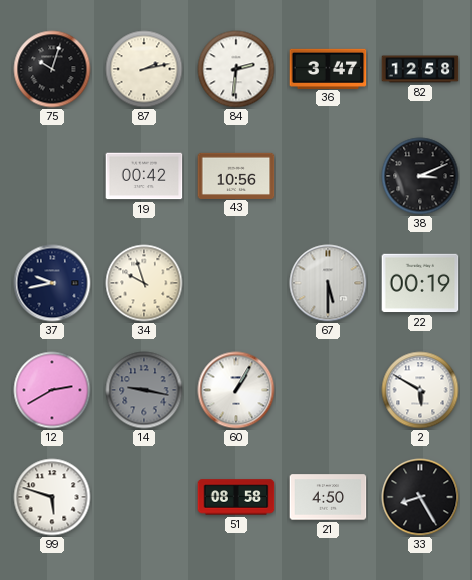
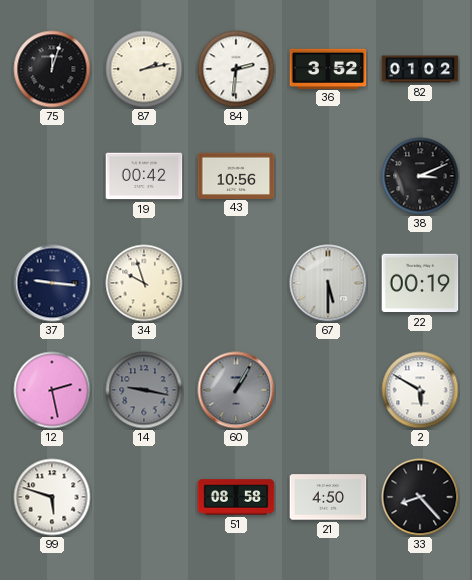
75: 10:03 -> 12:03 (52, 69)
36: 3:47 -> 3:52 (328, 68)
82: 12:58 -> 01:02 (420, 69)
37: 9:43 -> 9:16 (52, 283)
12: 2:40 -> 2:28 (52, 390)
60 dial: white -> grey (236, 390)
33: 8:25 -> 8:23 (420, 497)
